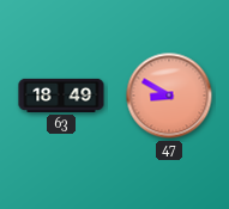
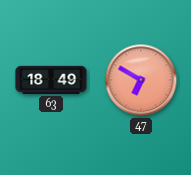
47: 8:50 -> 6:50 (141, 80)
